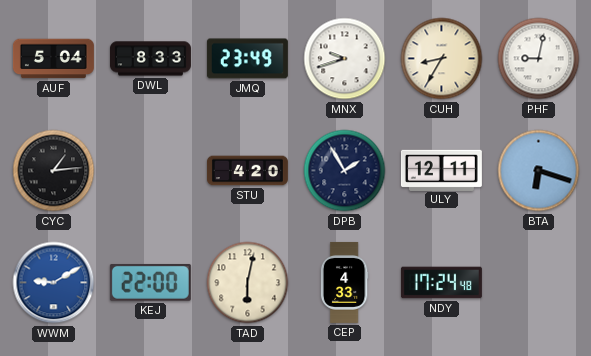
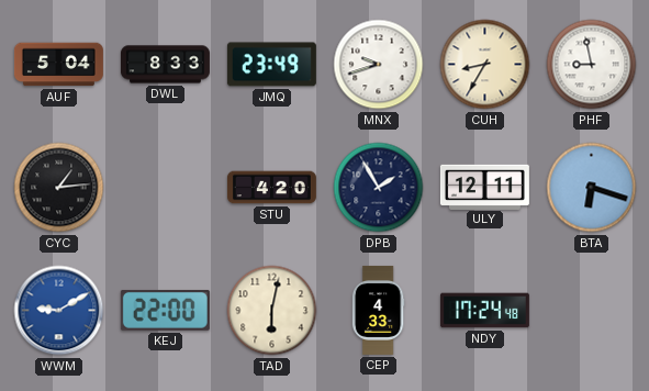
PHF: 9:02 -> 8:58 (592, 65)
